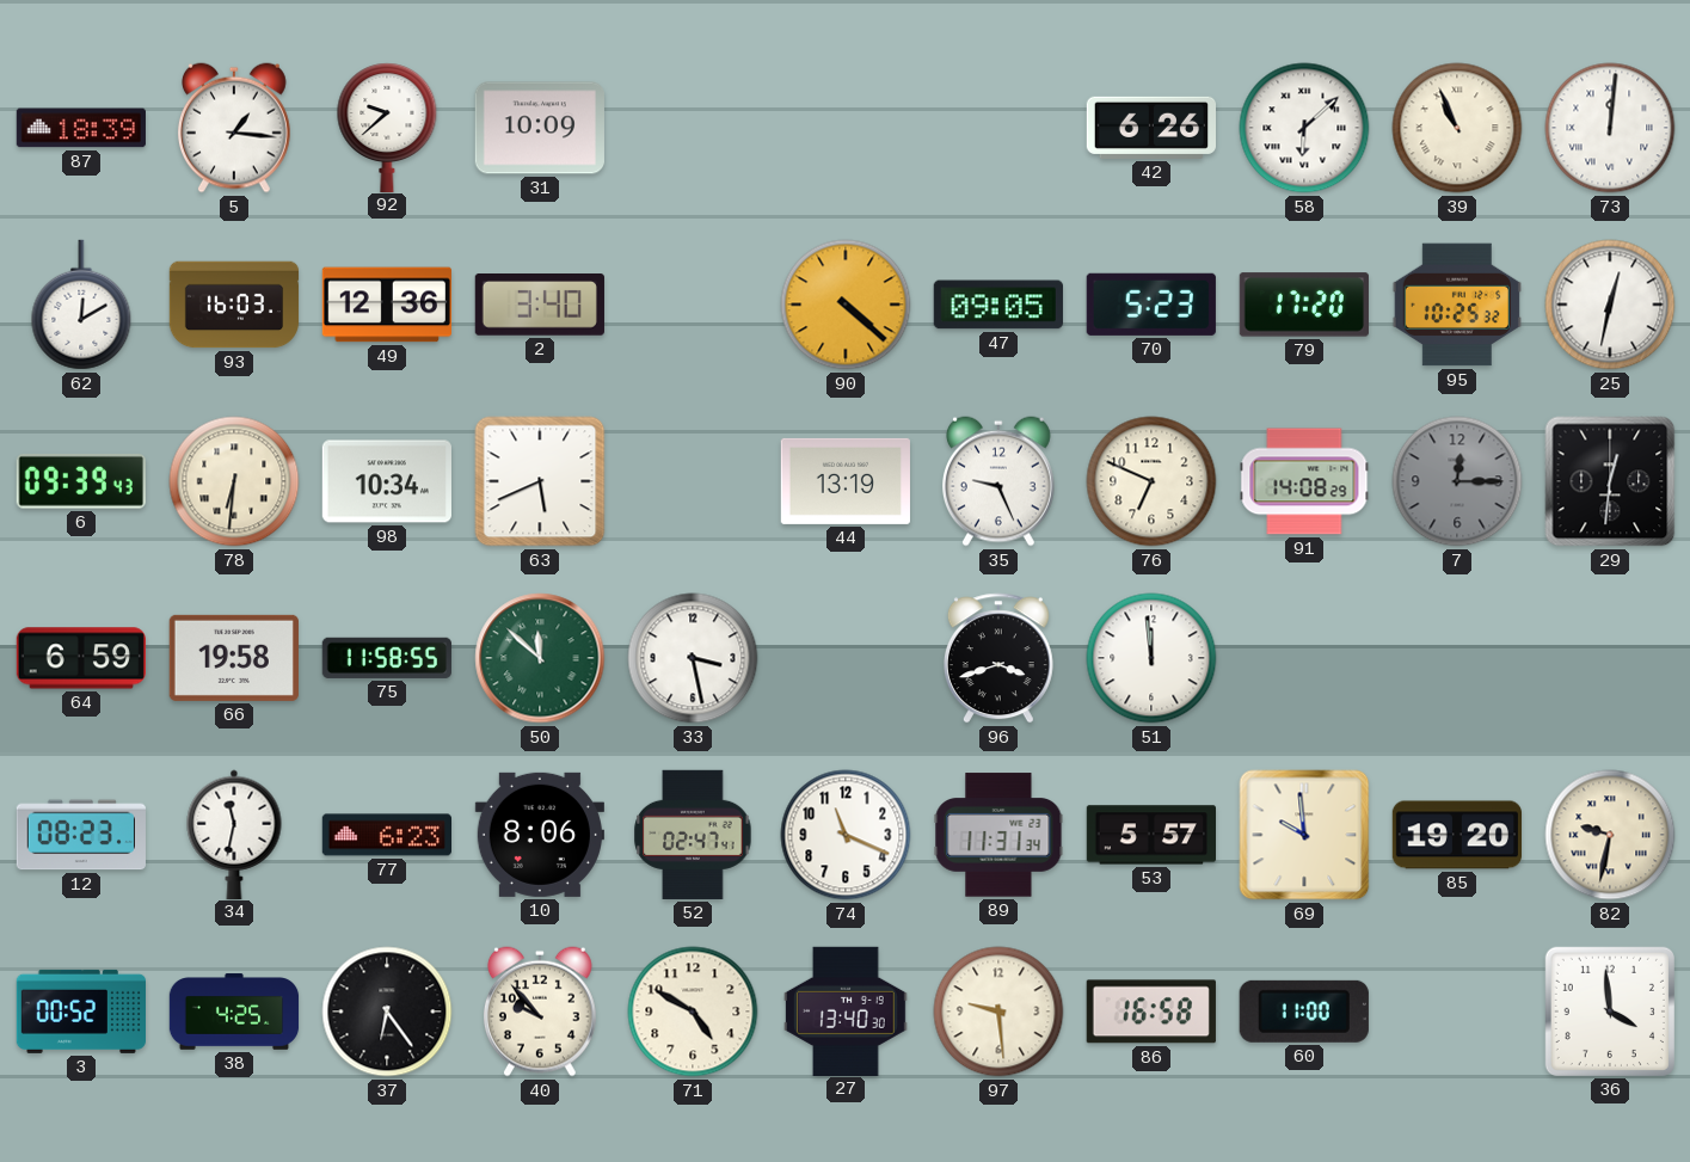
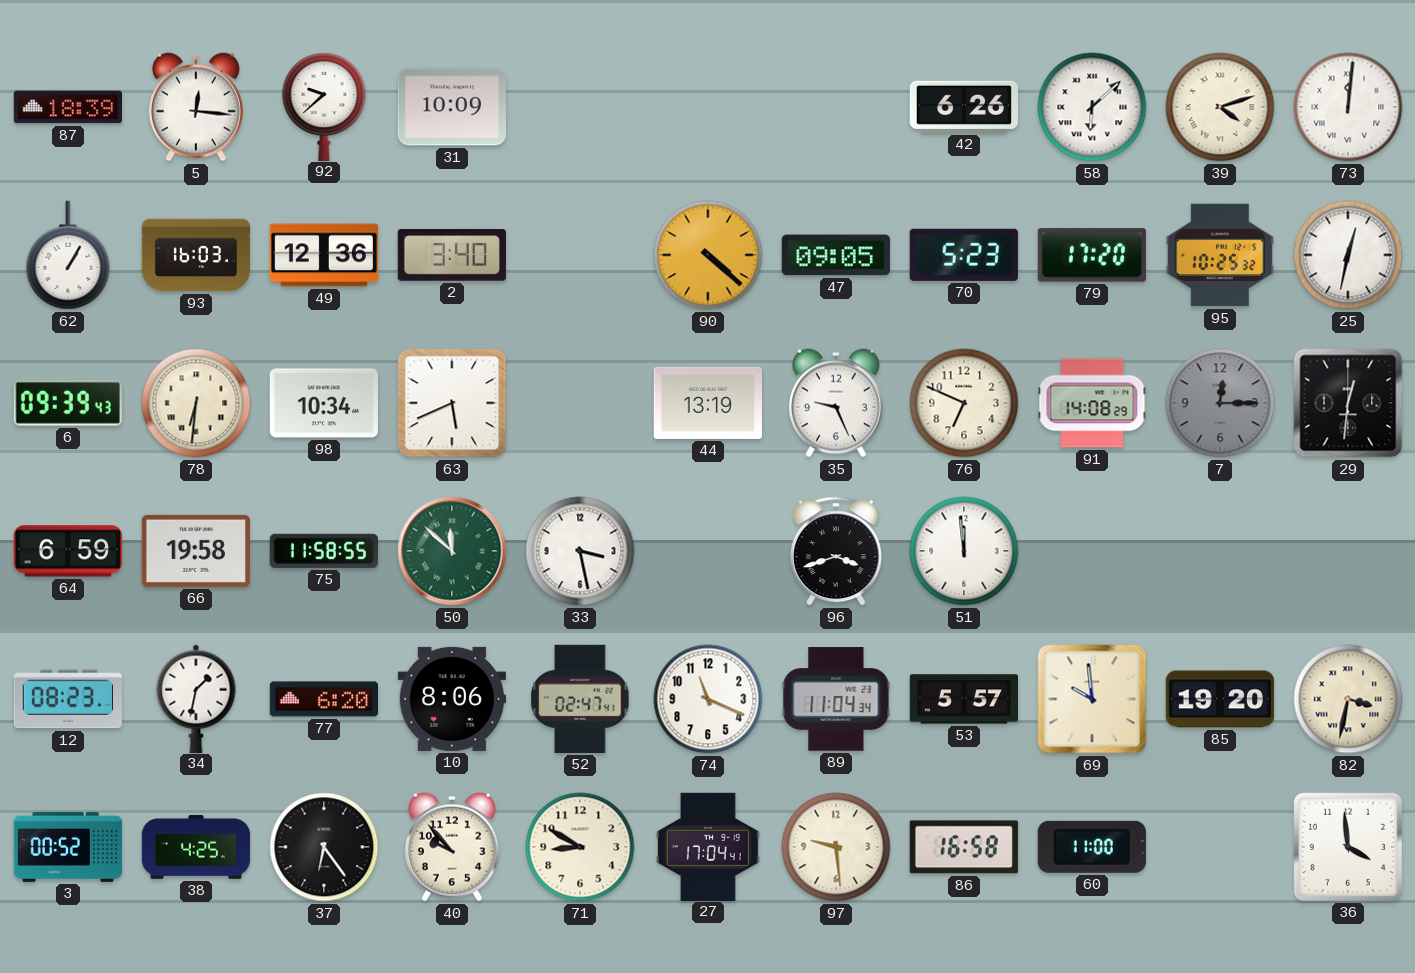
5: 1:16 -> 12:16 (196, 107)
39: 10:56 -> 4:12 (1220, 107)
62: 12:10 -> 1:05 (68, 255)
34: 11:32 -> 1:32 (196, 698)
77: 6:23 -> 6:20 (323, 699)
89: 11:31 -> 11:04 (836, 699)
82: 9:32 -> 3:32 (1348, 699)
71: 4:50 -> 8:50 (580, 847)
27: 13:40 -> 17:04 (709, 846)
